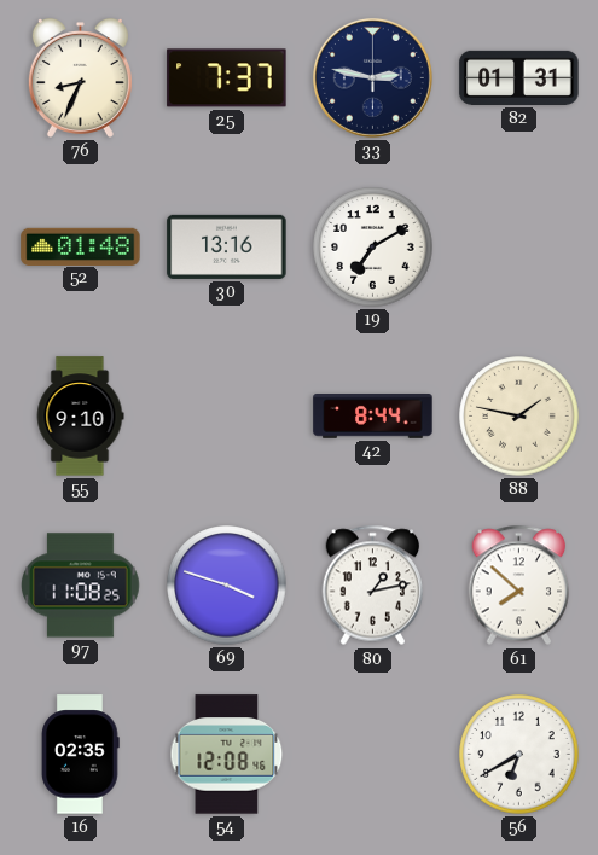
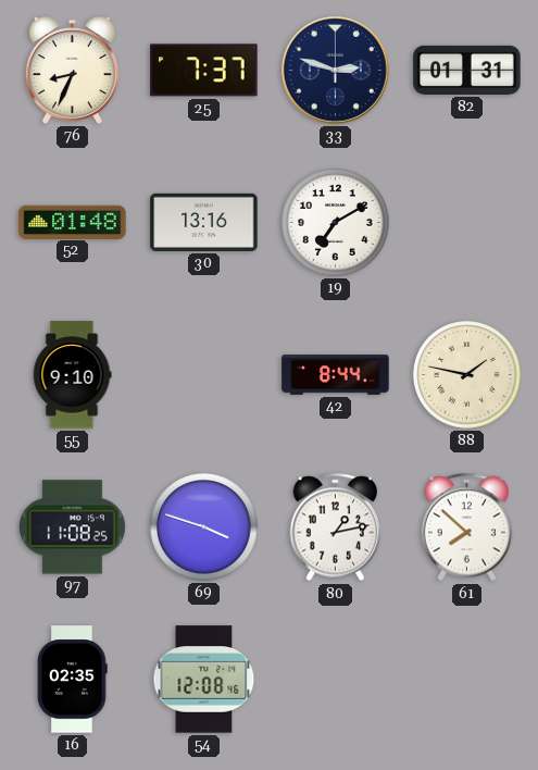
33: 2:47 -> 2:48 (335, 70)
56: 6:40 -> none (519, 755)
